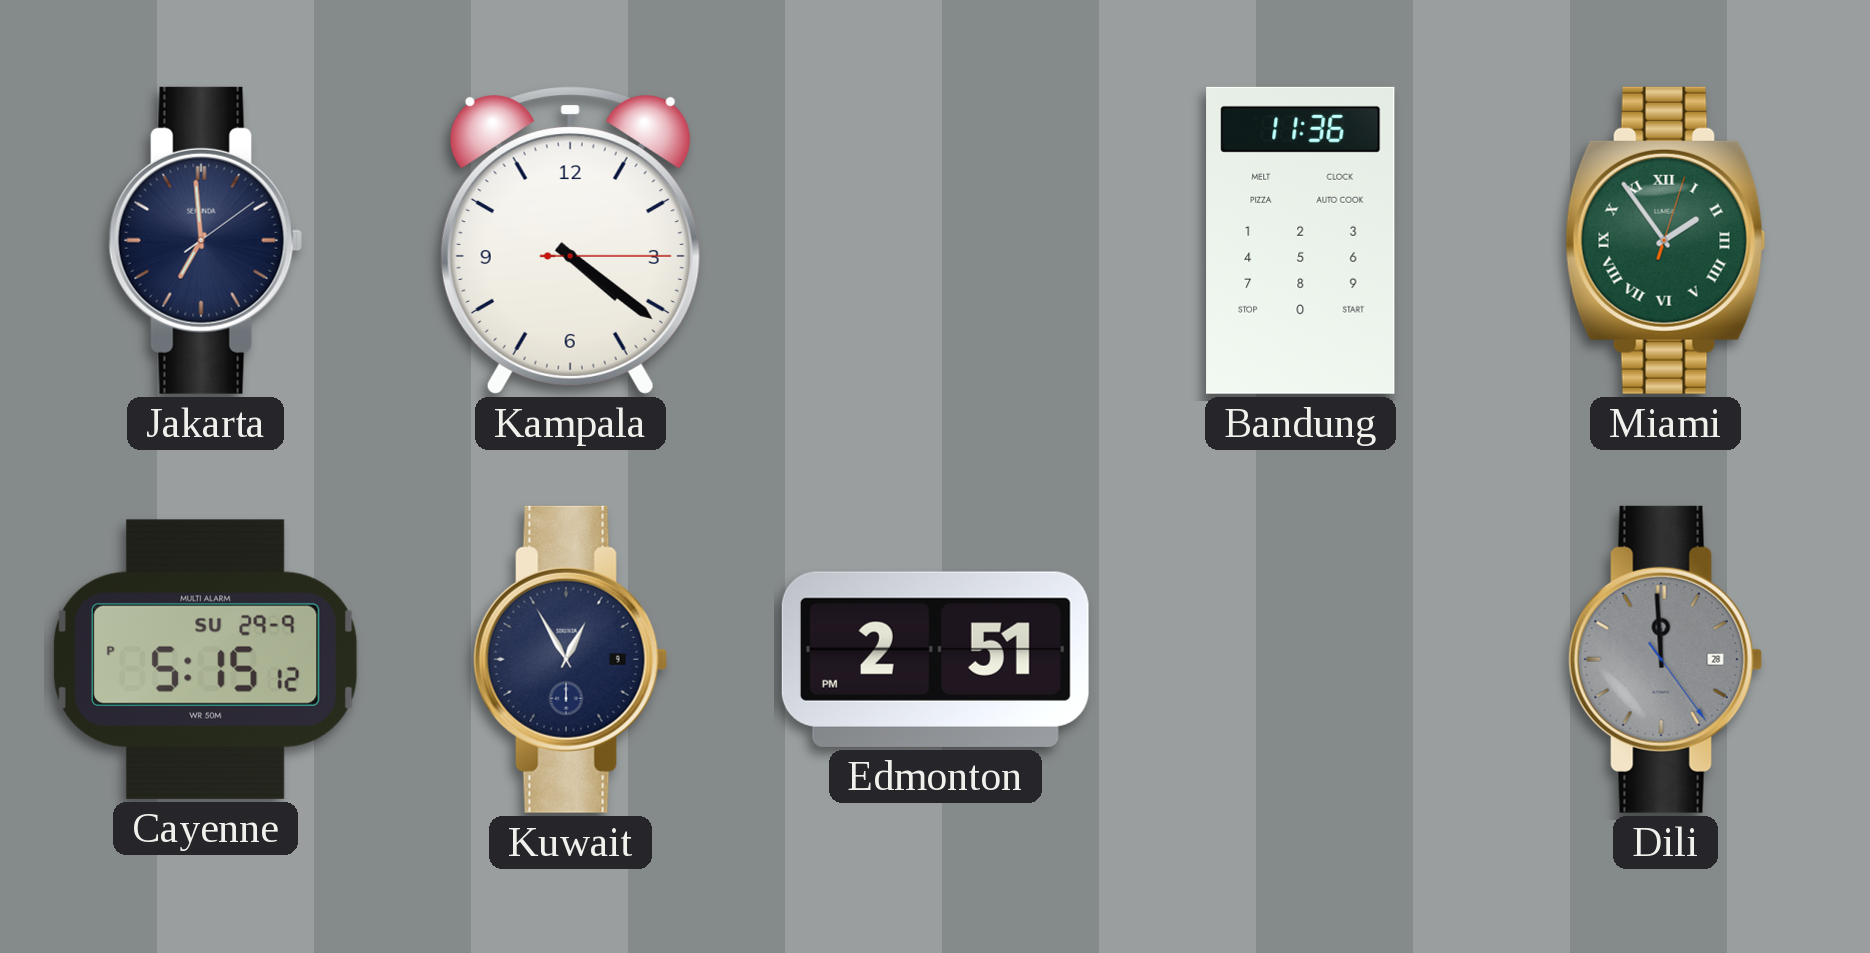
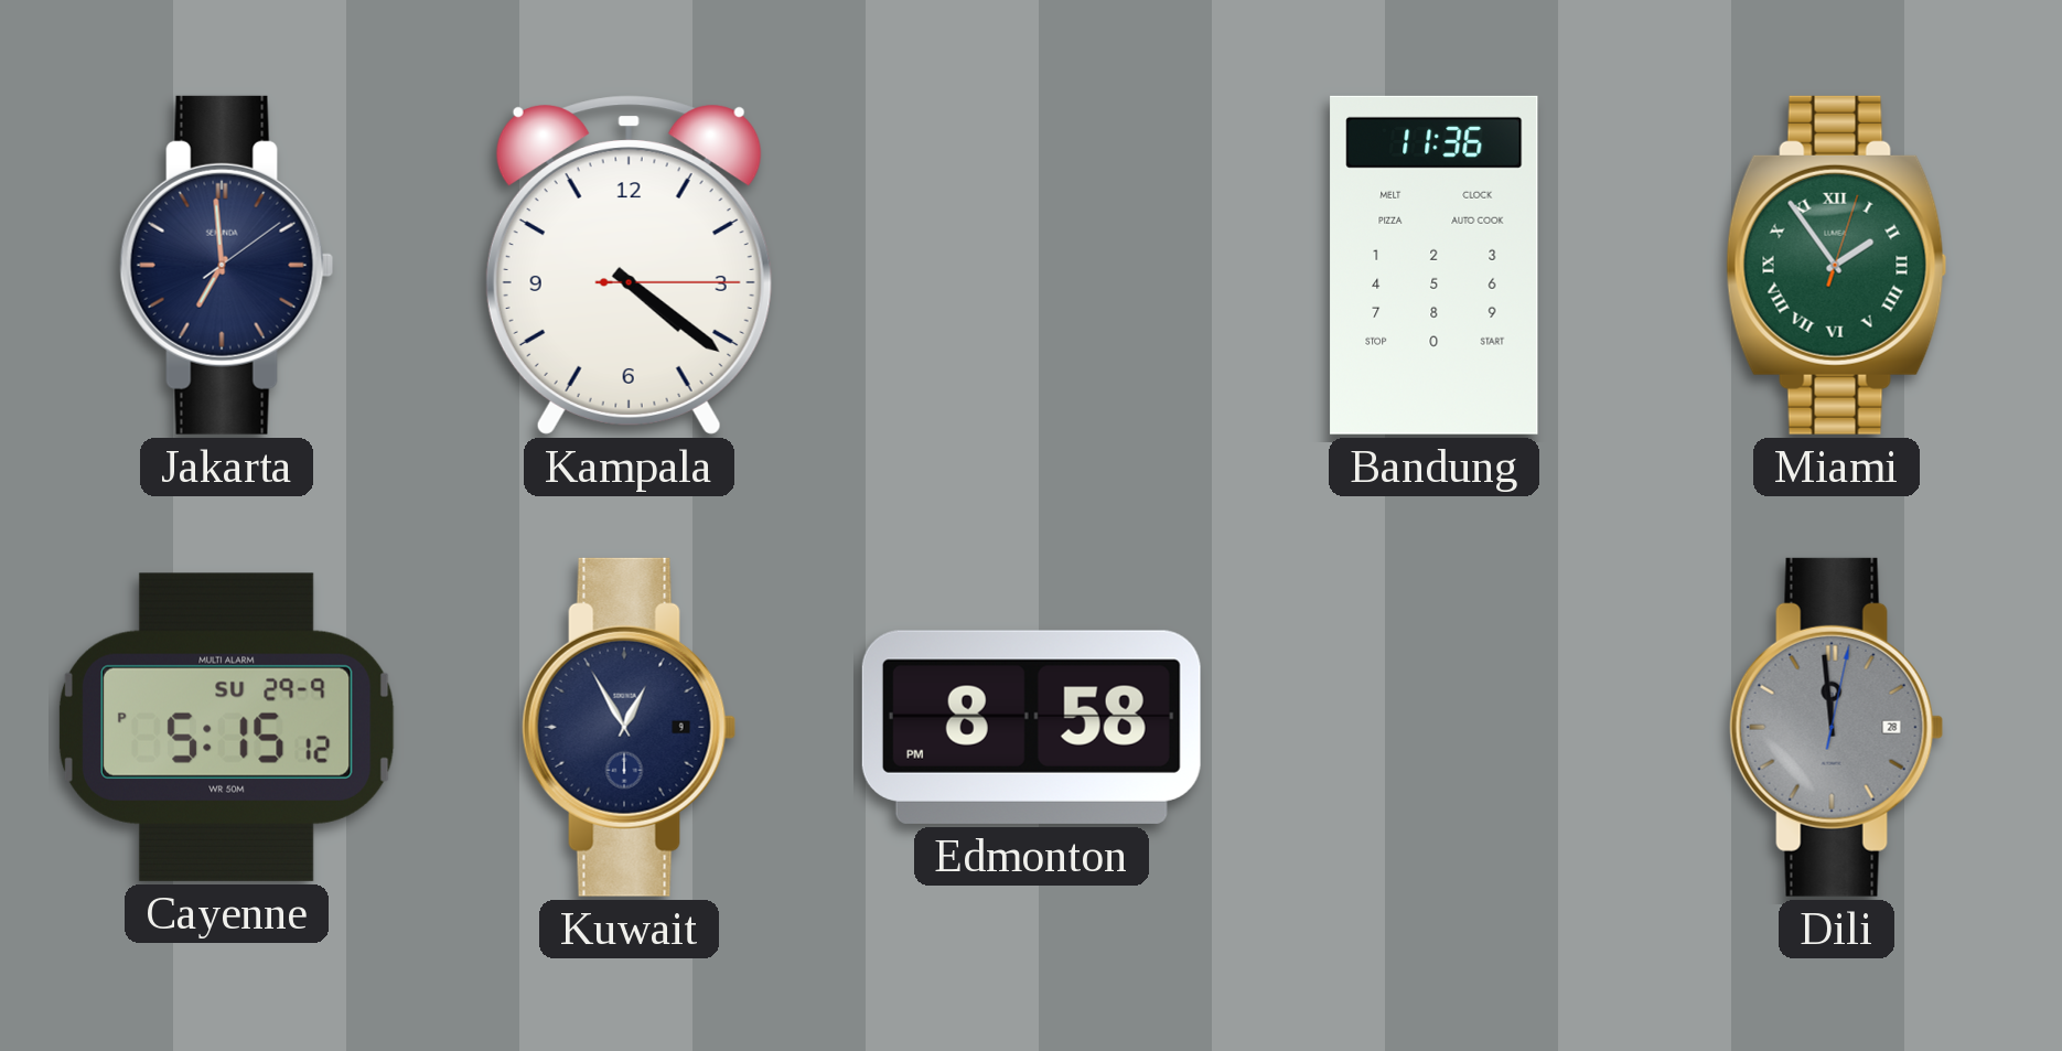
Edmonton: 2:51 -> 8:58 (1031, 727)
Dili: 11:59:24 -> 11:59:02 (1837, 727)
